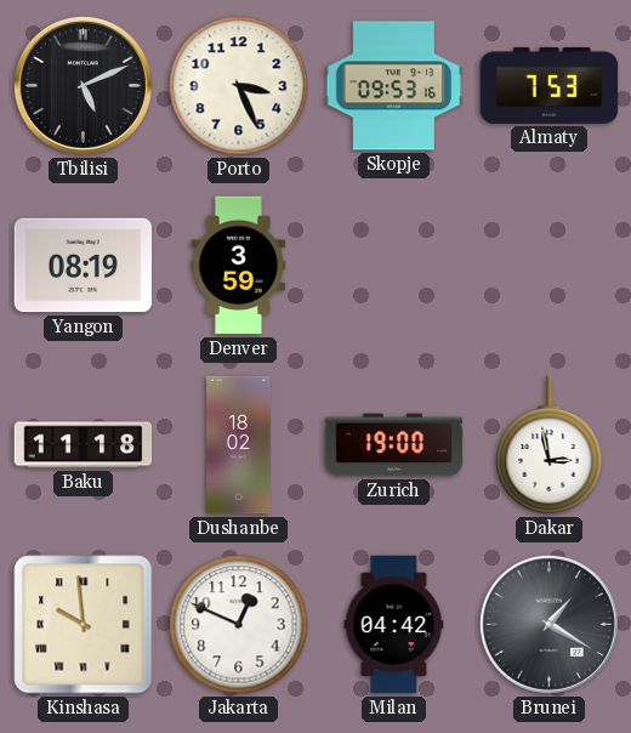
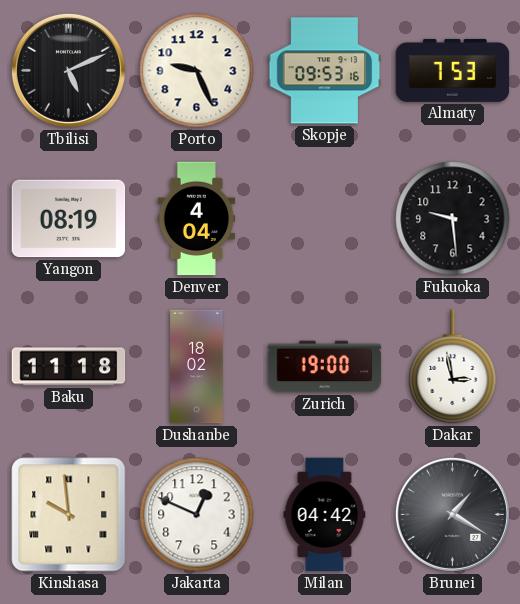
Porto: 3:26 -> 9:26 (197, 71)
Denver: 3:59 -> 4:04 (197, 219)
Fukuoka: none -> 9:29 (453, 219)
